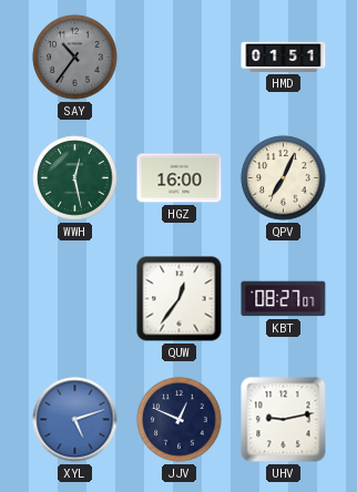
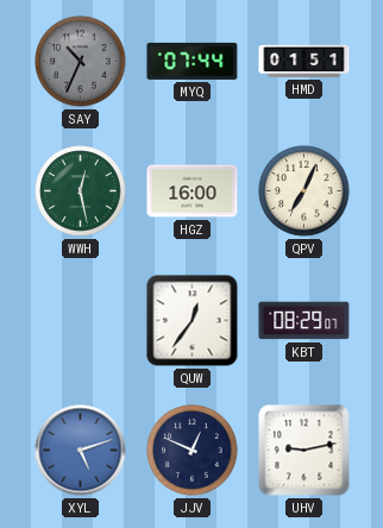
SAY: 10:36 -> 10:34 (81, 62)
MYQ: none -> 07:44 (193, 61)
KBT: 08:27 -> 08:29 (304, 321)
